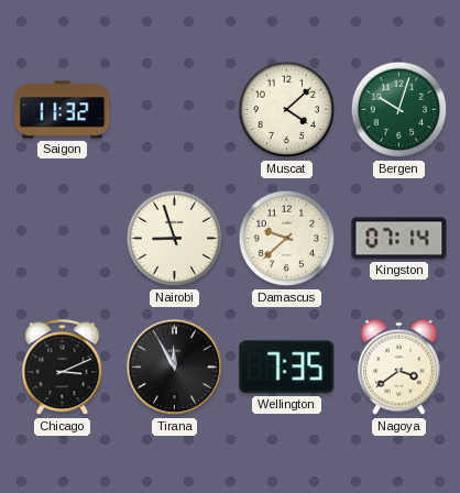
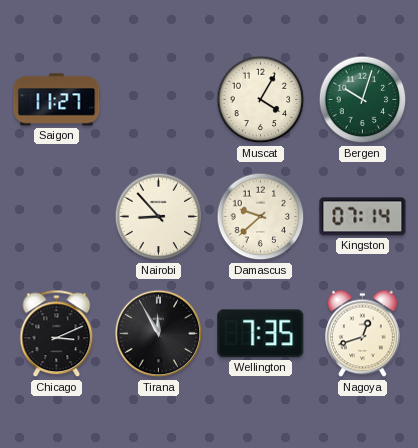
Saigon: 11:32 -> 11:27 (57, 100)
Muscat: 4:08 -> 4:05 (261, 100)
Nairobi: 8:57 -> 8:53 (159, 217)
Nagoya: 3:39 -> 12:42 (363, 334)
